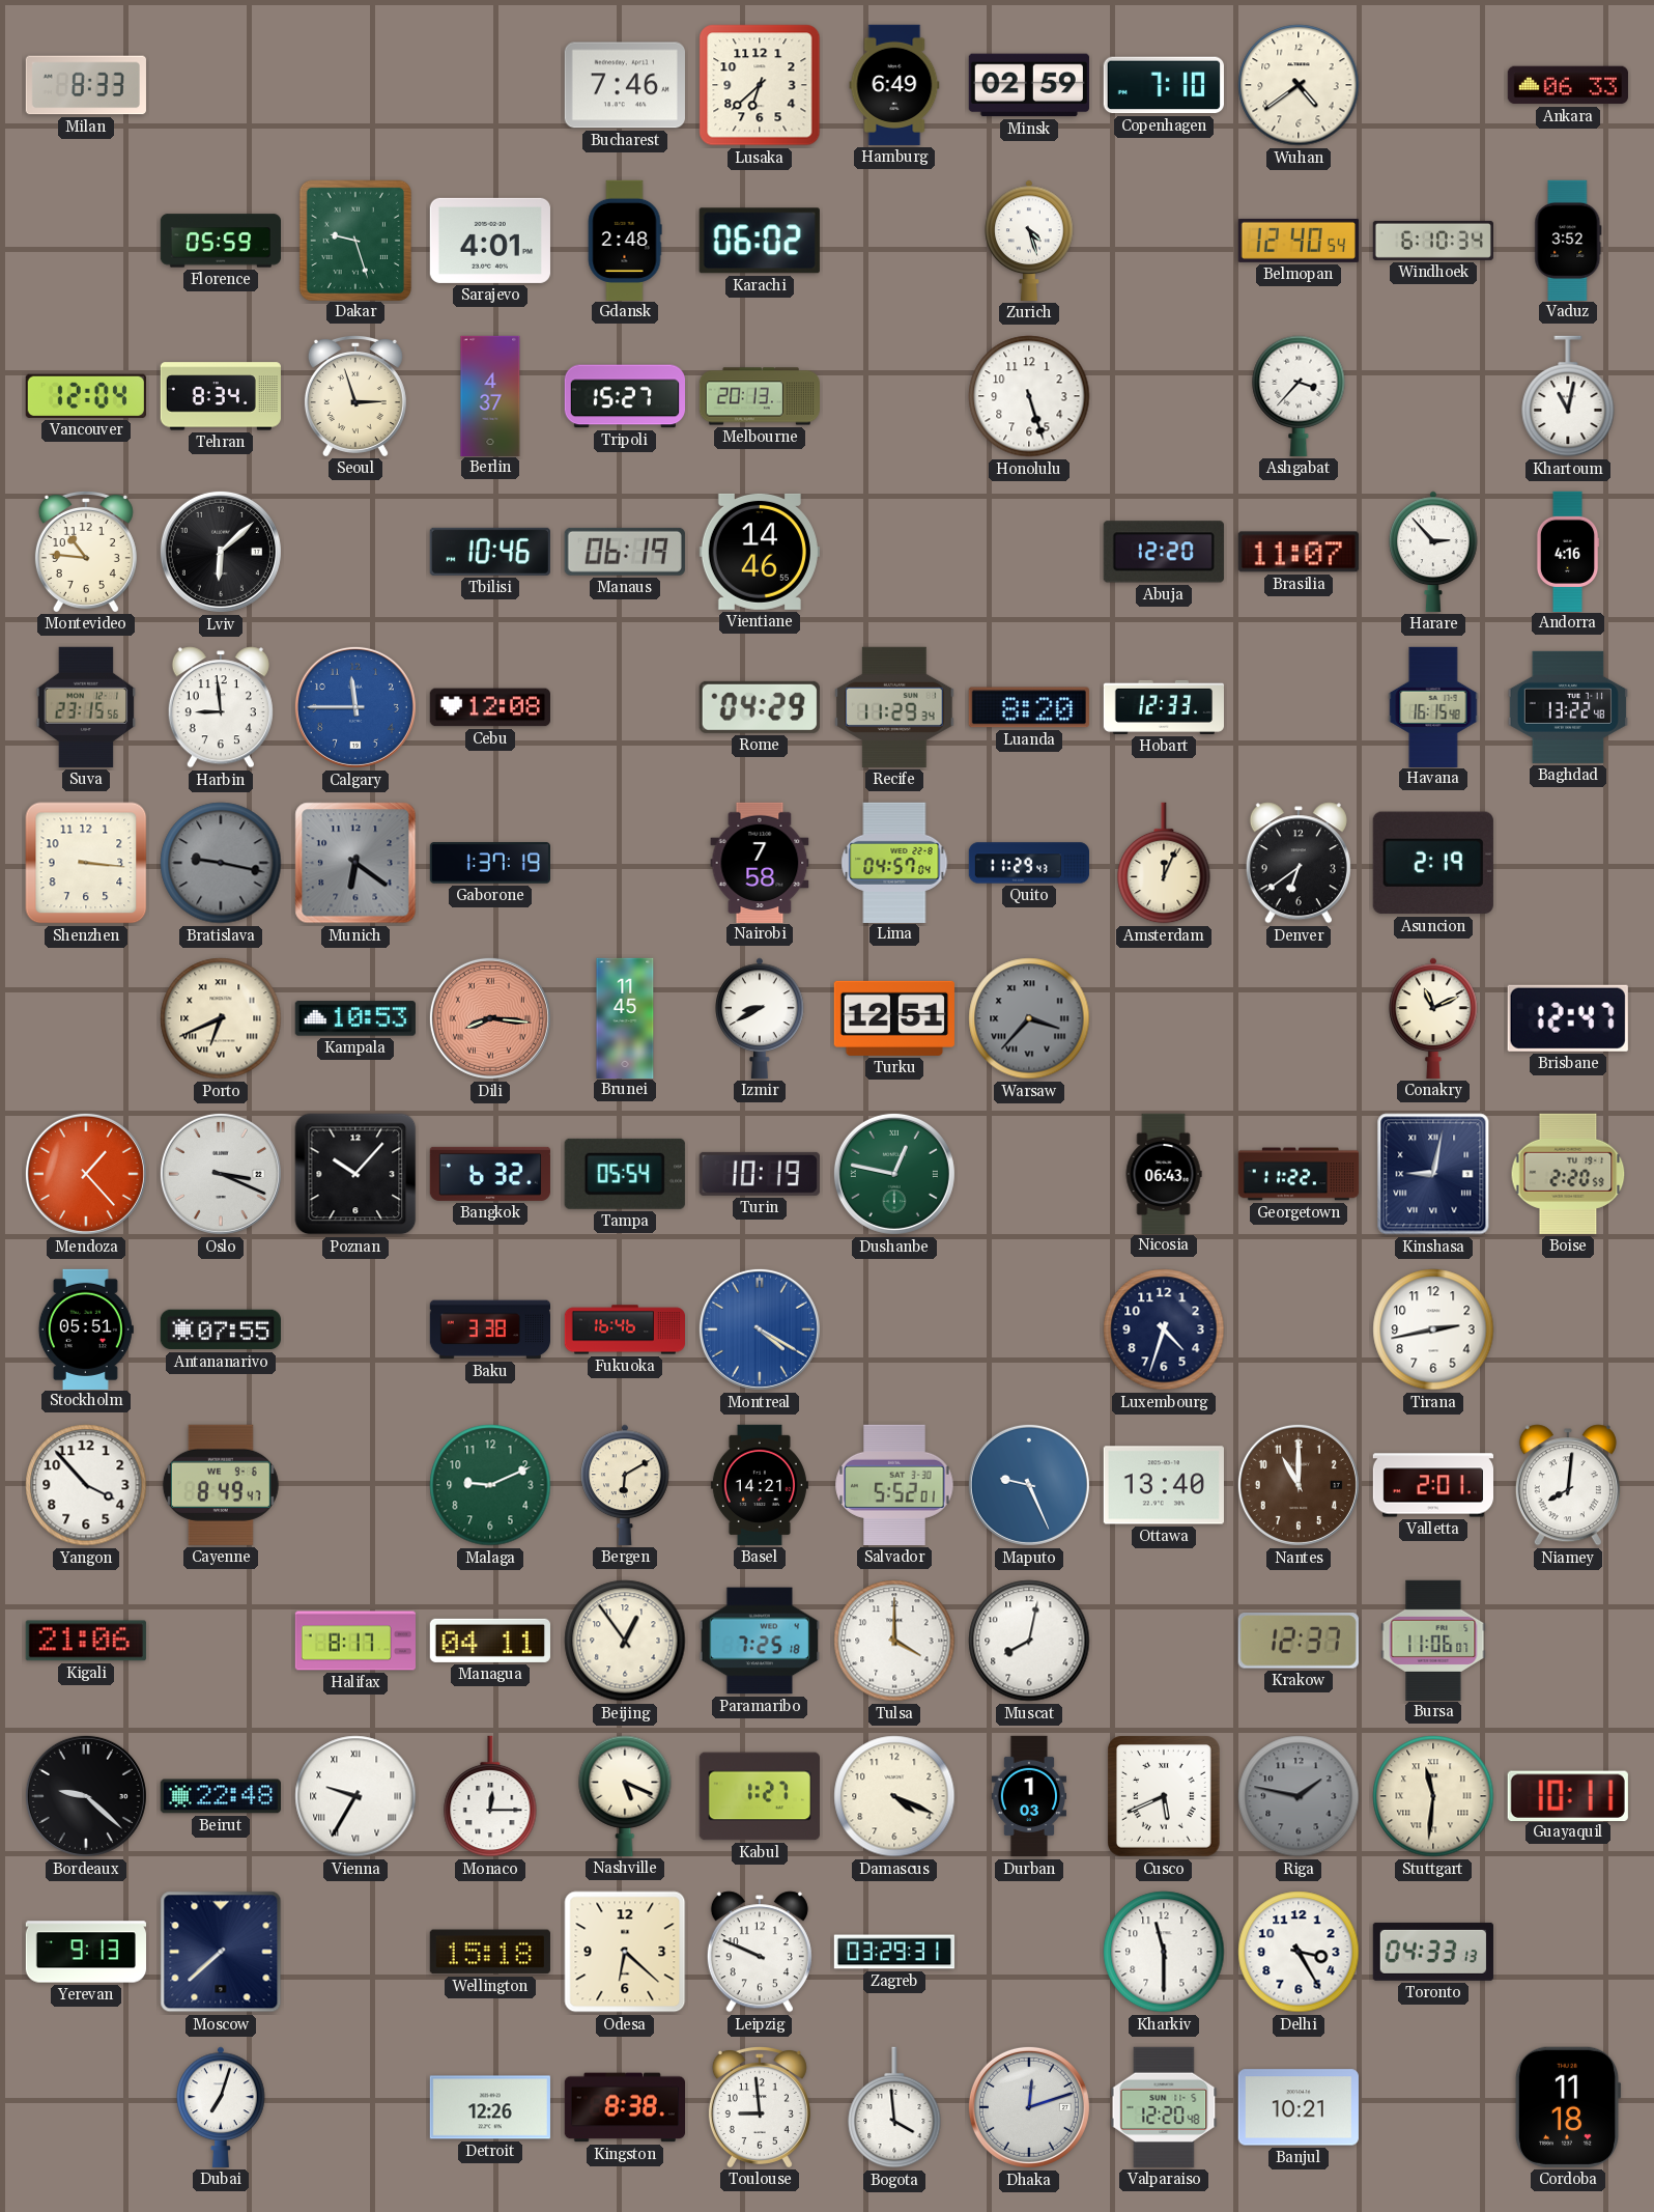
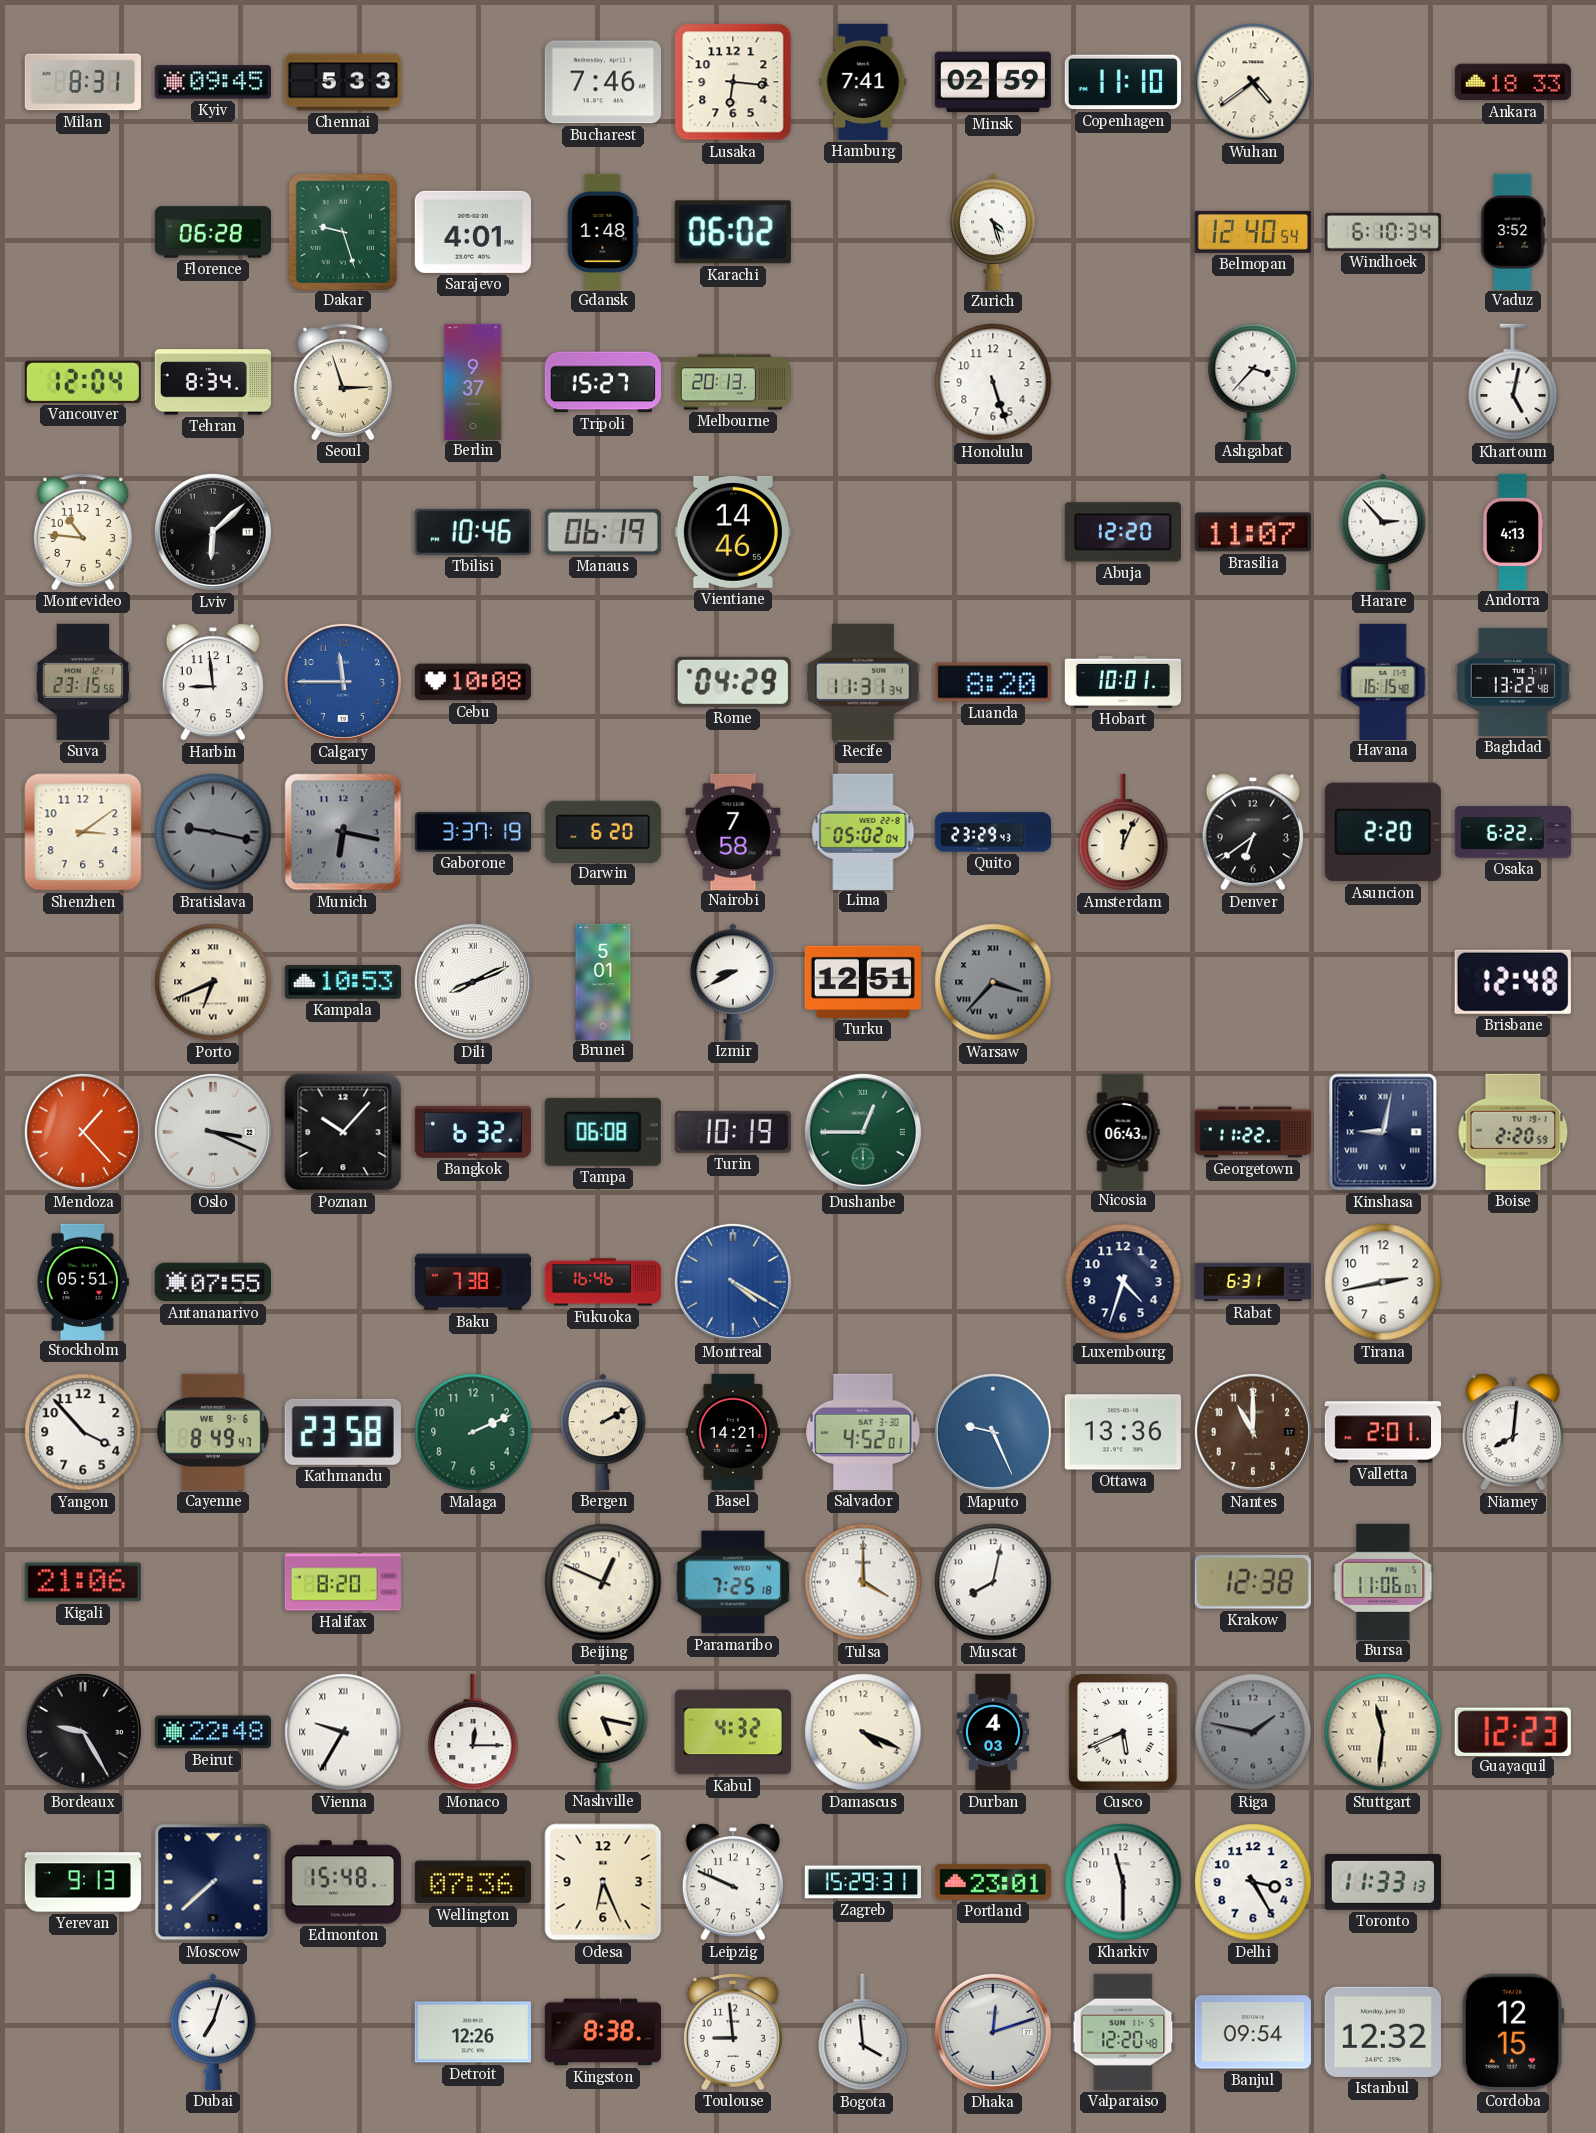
Milan: 8:33 -> 8:31 (83, 82)
Kyiv: none -> 09:45 (213, 82)
Chennai: none -> 5:33 (342, 82)
Lusaka: 6:38 -> 6:16 (733, 82)
Hamburg: 6:49 -> 7:41 (863, 82)
Copenhagen: 7:10 -> 11:10 (1123, 82)
Ankara: 06:33 -> 18:33 (1513, 82)
Florence: 05:59 -> 06:28 (212, 232)
Gdansk: 2:48 -> 1:48 (603, 231)
Berlin: 4:37 -> 9:37 (473, 381)
Khartoum: 11:02 -> 5:02 (1513, 382)
Andorra: 4:16 -> 4:13 (1513, 531)
Cebu: 12:08 -> 10:08 (473, 682)
Recife: 11:29 -> 11:31 (863, 682)
Hobart: 12:33 -> 10:01 (1122, 682)
Shenzhen: 3:16 -> 3:09 (83, 832)
Munich: 6:21 -> 6:17 (343, 832)
Gaborone: 1:37 -> 3:37 (472, 832)
Darwin: none -> 6:20 (603, 831)
Lima: 04:57 -> 05:02 (863, 831)
Quito: 11:29 -> 23:29 (992, 832)
Asuncion: 2:19 -> 2:20 (1383, 832)
Osaka: none -> 6:22 (1512, 832)
Dili: 8:16 -> 8:11 (473, 982)
Dili dial: salmon -> white (473, 982)
Brunei: 11:45 -> 5:01 (603, 981)
Conakry: 11:11 -> none (1433, 1018)
Brisbane: 12:47 -> 12:48 (1513, 982)
Tampa: 05:54 -> 06:08 (603, 1132)
Dushanbe: 12:47 -> 12:45 (863, 1132)
Baku: 3:38 -> 7:38 (472, 1282)
Rabat: none -> 6:31 (1252, 1282)
Kathmandu: none -> 23:58 (343, 1432)
Malaga: 9:11 -> 2:11 (473, 1432)
Bergen: 6:10 -> 2:10 (603, 1432)
Salvador: 5:52 -> 4:52 (863, 1432)
Ottawa: 13:40 -> 13:36 (1123, 1432)
Halifax: 8:17 -> 8:20 (342, 1582)
Managua: 04:11 -> none (490, 1641)
Beijing: 12:54 -> 12:49 (603, 1582)
Krakow: 12:37 -> 12:38 (1253, 1582)
Bordeaux: 9:22 -> 9:25 (83, 1732)
Nashville: 5:19 -> 5:17 (603, 1732)
Kabul: 1:27 -> 4:32 (733, 1732)
Durban: 1:03 -> 4:03 (992, 1732)
Guayaquil: 10:11 -> 12:23 (1513, 1731)
Edmonton: none -> 15:48 (343, 1882)
Wellington: 15:18 -> 07:36 (473, 1882)
Odesa: 6:22 -> 6:26 (603, 1882)
Zagreb: 03:29 -> 15:29 (862, 1882)
Portland: none -> 23:01 (993, 1882)
Toronto: 04:33 -> 11:33 (1383, 1882)
Banjul: 10:21 -> 09:54 (1253, 2032)
Istanbul: none -> 12:32 (1383, 2032)
Cordoba: 11:18 -> 12:15 (1513, 2032)
